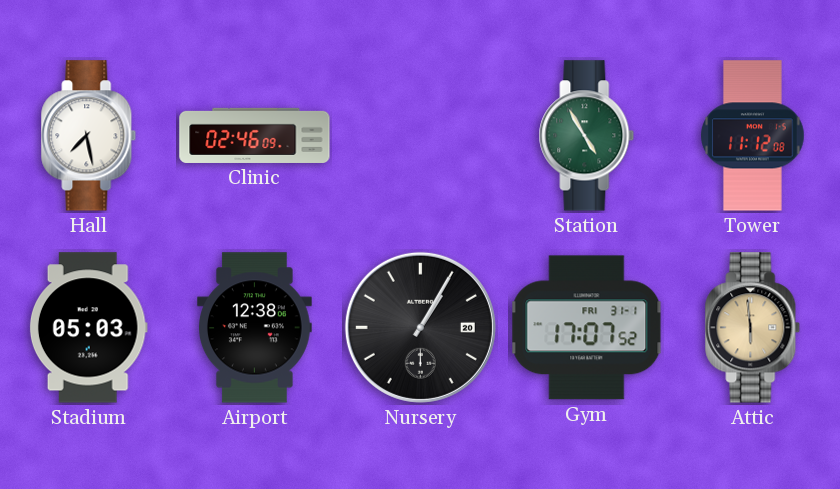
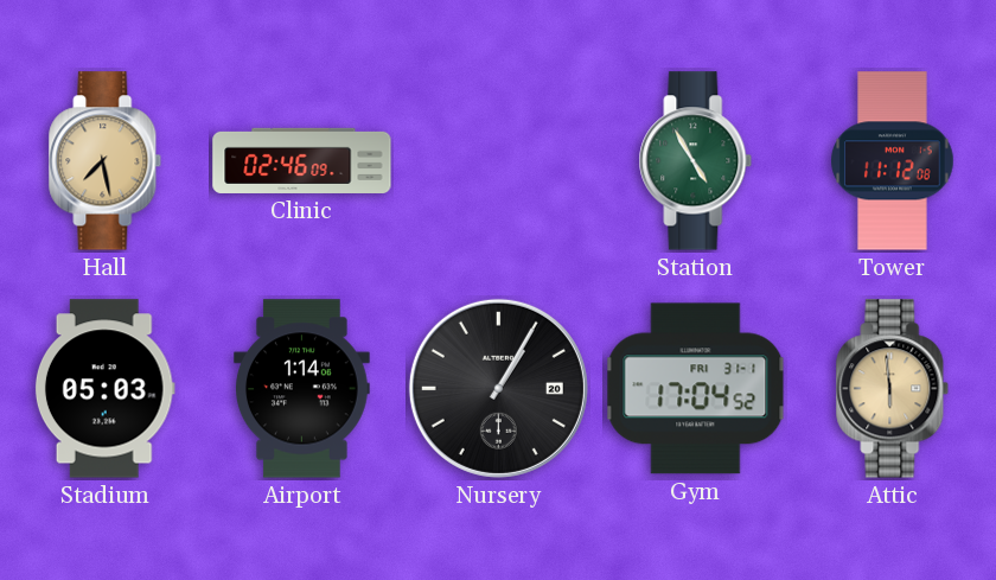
Hall dial: white -> champagne (106, 161)
Airport: 12:38 -> 1:14 (302, 389)
Gym: 17:07 -> 17:04 (696, 389)
